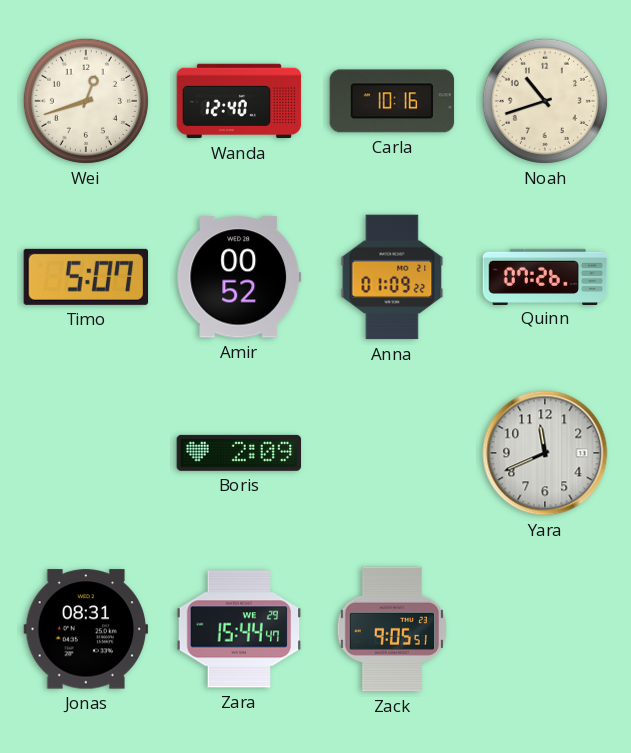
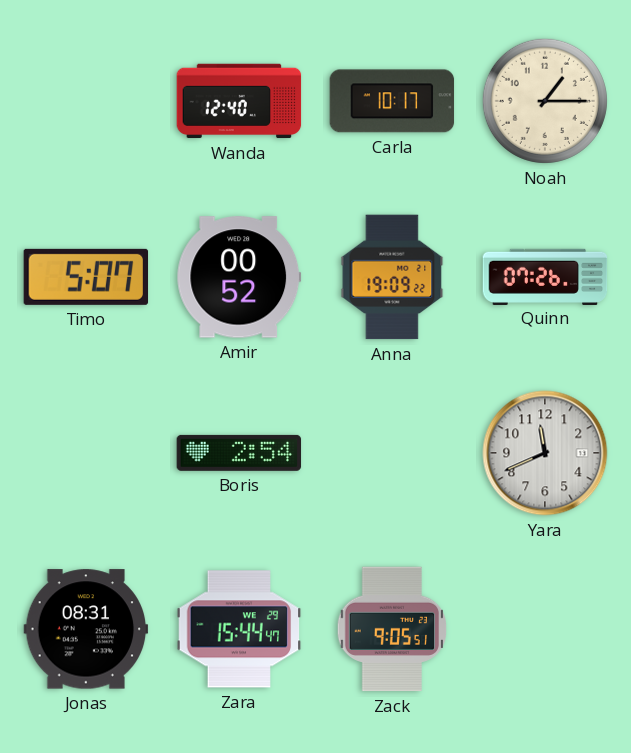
Wei: 12:42 -> none (86, 101)
Carla: 10:16 -> 10:17 (392, 101)
Noah: 10:42 -> 1:15 (545, 101)
Anna: 01:09 -> 19:09 (392, 277)
Boris: 2:09 -> 2:54 (239, 453)
